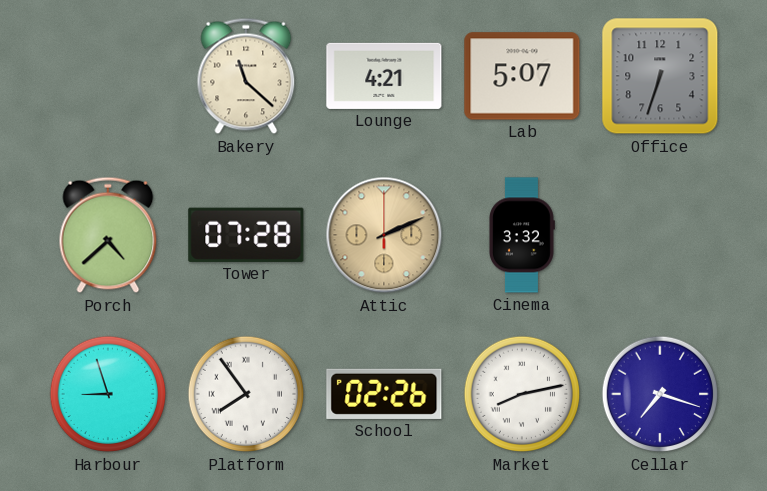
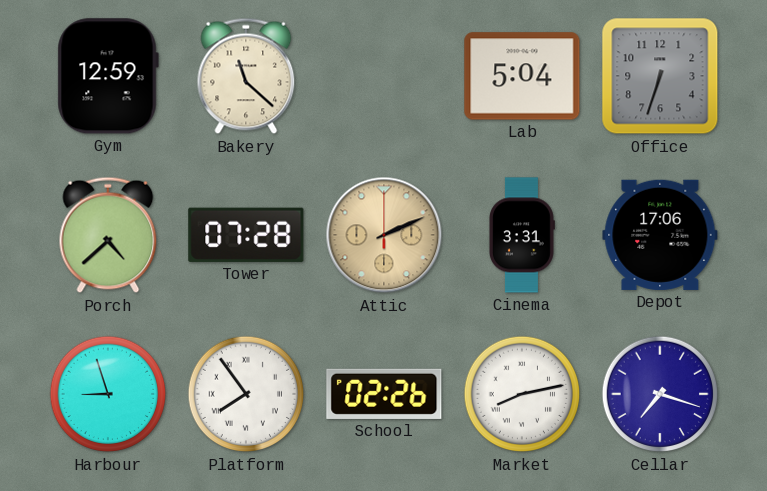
Gym: none -> 12:59 (108, 76)
Lounge: 4:21 -> none (384, 76)
Lab: 5:07 -> 5:04 (522, 76)
Cinema: 3:32 -> 3:31 (521, 235)
Depot: none -> 17:06 (660, 235)
